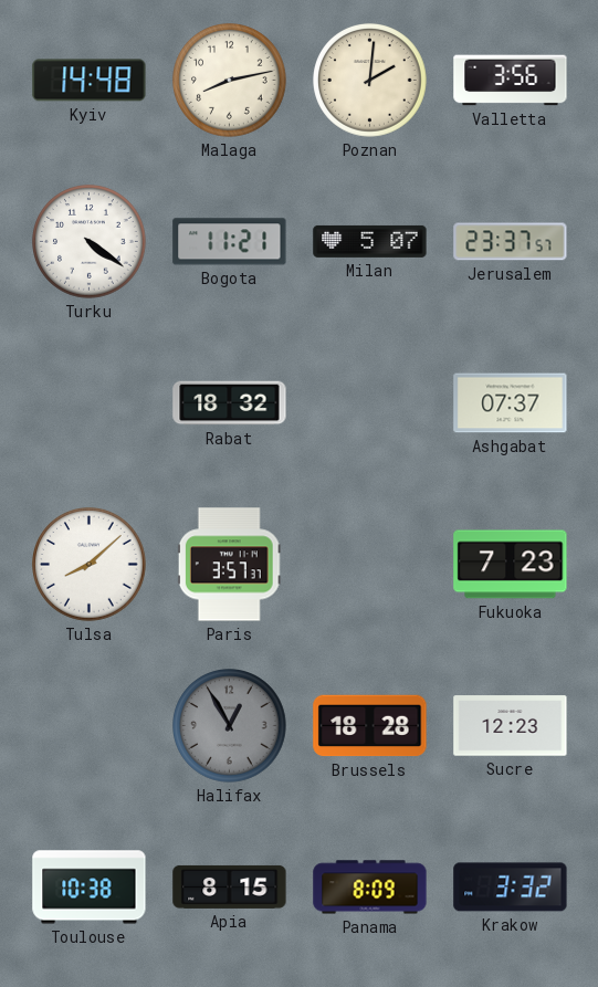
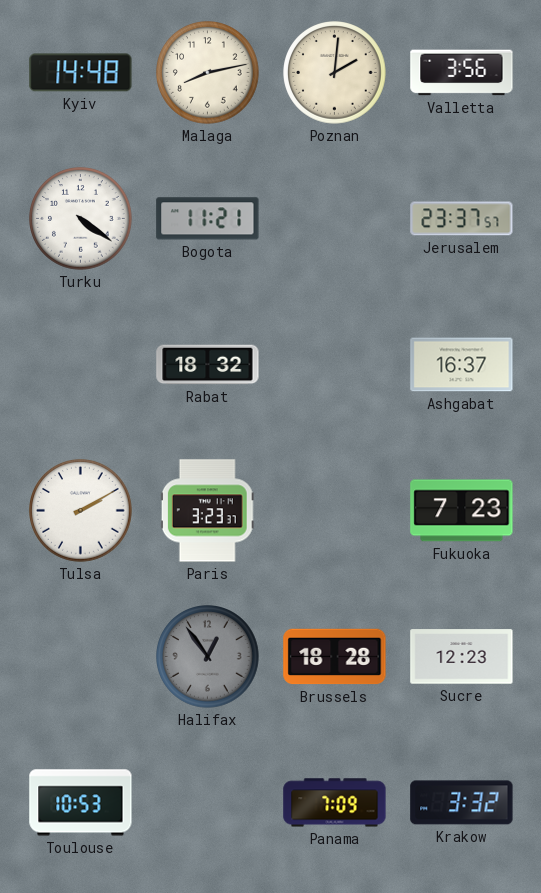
Milan: 5:07 -> none (370, 241)
Ashgabat: 07:37 -> 16:37 (462, 365)
Tulsa: 8:08 -> 2:10 (81, 511)
Paris: 3:57 -> 3:23 (207, 511)
Halifax: 12:55 -> 12:54 (208, 657)
Toulouse: 10:38 -> 10:53 (81, 803)
Apia: 8:15 -> none (230, 886)
Panama: 8:09 -> 7:09 (335, 803)
